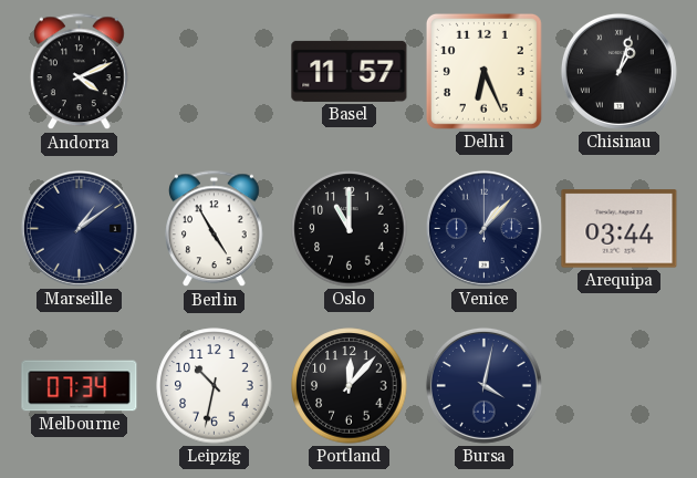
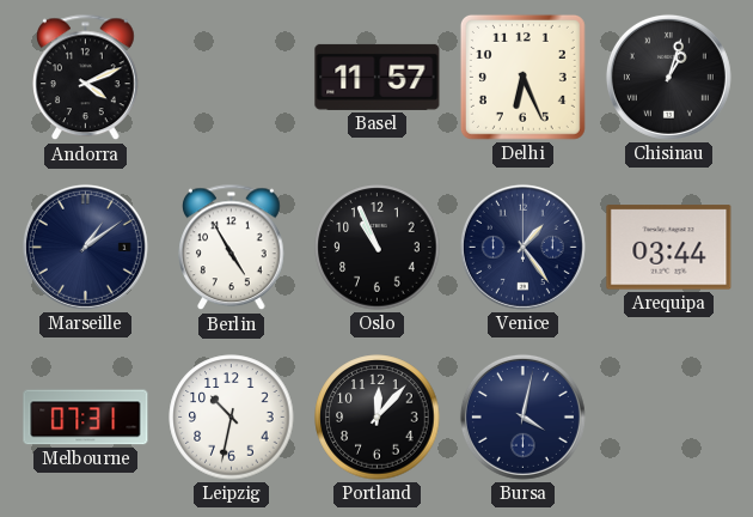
Oslo: 11:00 -> 10:56 (378, 248)
Venice: 1:07 -> 1:24 (522, 247)
Melbourne: 07:34 -> 07:31 (86, 418)
